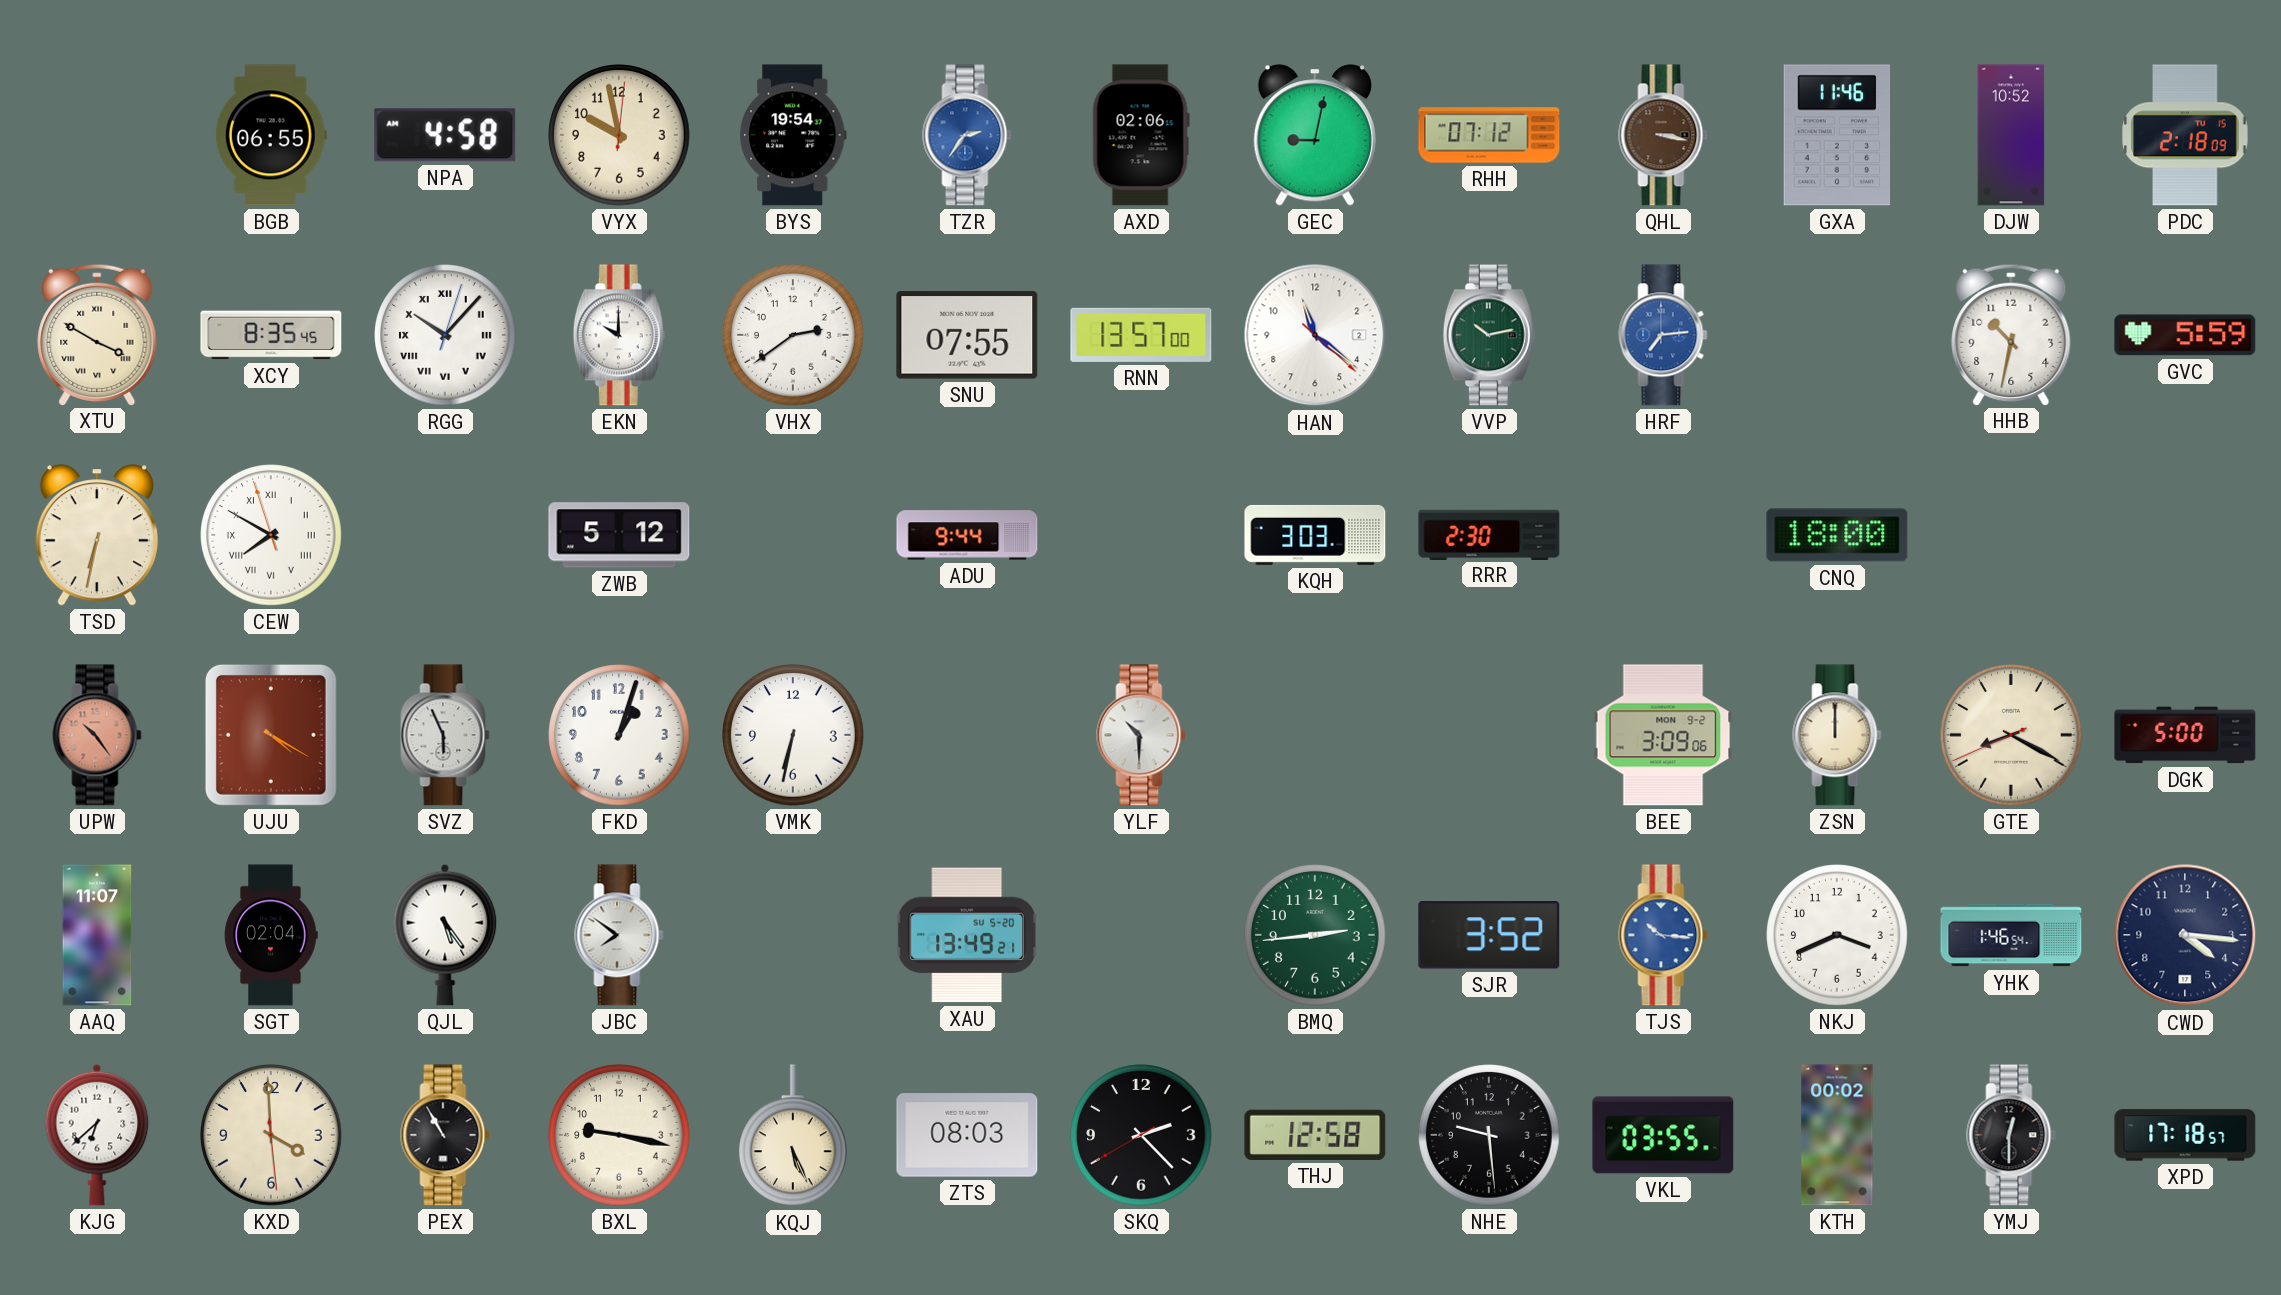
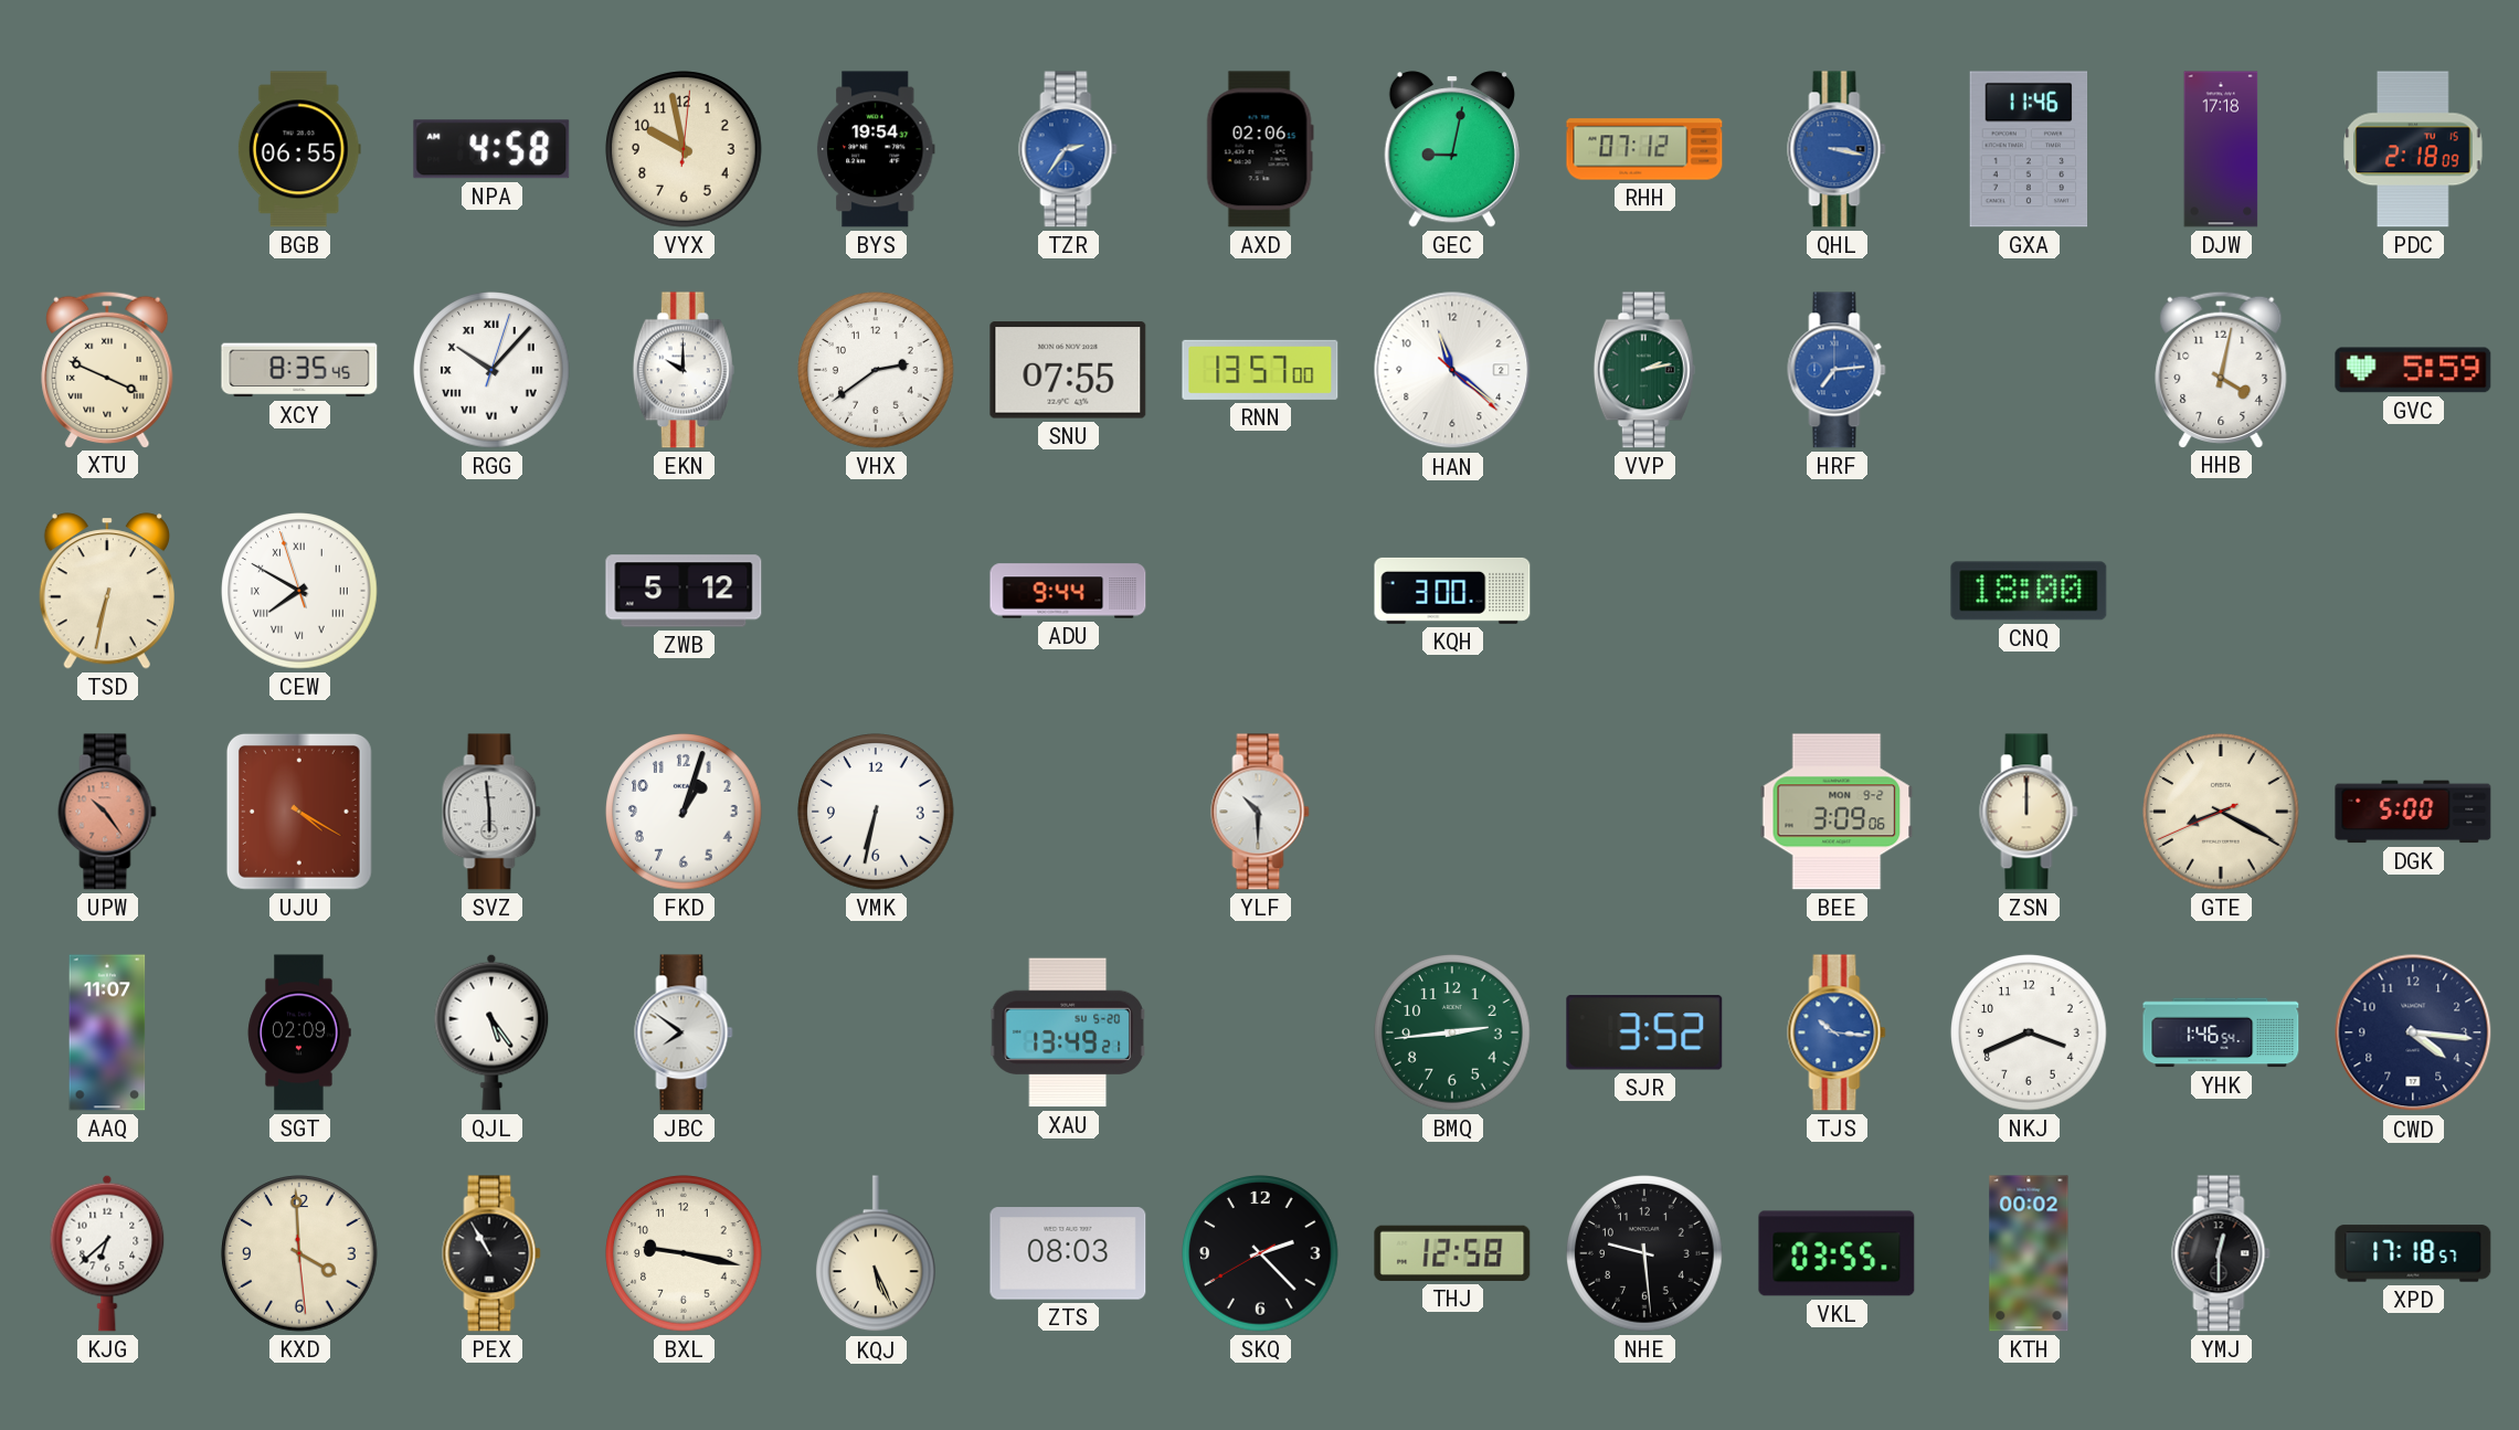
QHL dial: brown -> blue (1837, 149)
DJW: 10:52 -> 17:18 (2221, 149)
XTU: 3:50 -> 3:49 (107, 369)
VVP: 10:13 -> 2:13 (1644, 370)
HHB: 10:32 -> 4:02 (2221, 369)
KQH: 3:03 -> 3:00 (1452, 591)
RRR: 2:30 -> none (1489, 534)
SVZ: 5:56 -> 5:59 (491, 812)
SGT: 02:04 -> 02:09 (299, 1032)
